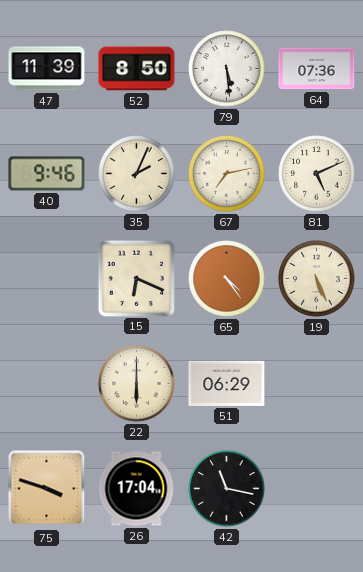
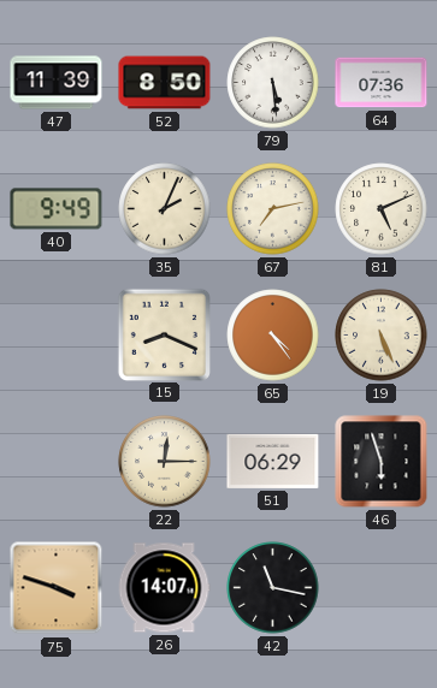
40: 9:46 -> 9:49 (57, 209)
15: 6:19 -> 8:19 (164, 334)
22: 6:00 -> 12:15 (165, 462)
46: none -> 5:57 (382, 462)
26: 17:04 -> 14:07 (164, 588)
